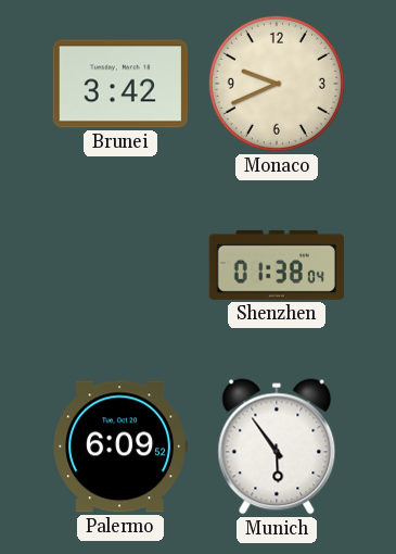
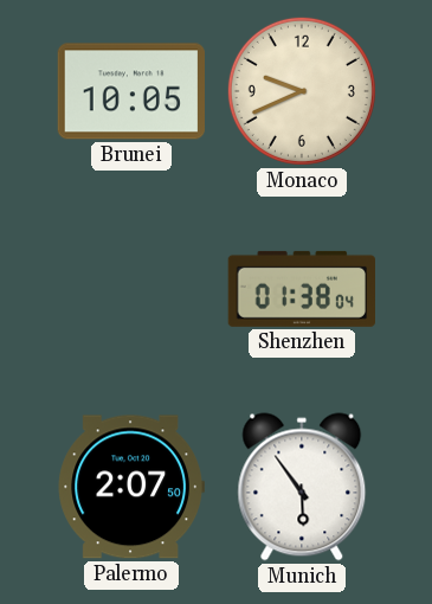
Brunei: 3:42 -> 10:05 (130, 91)
Palermo: 6:09 -> 2:07 (130, 487)
